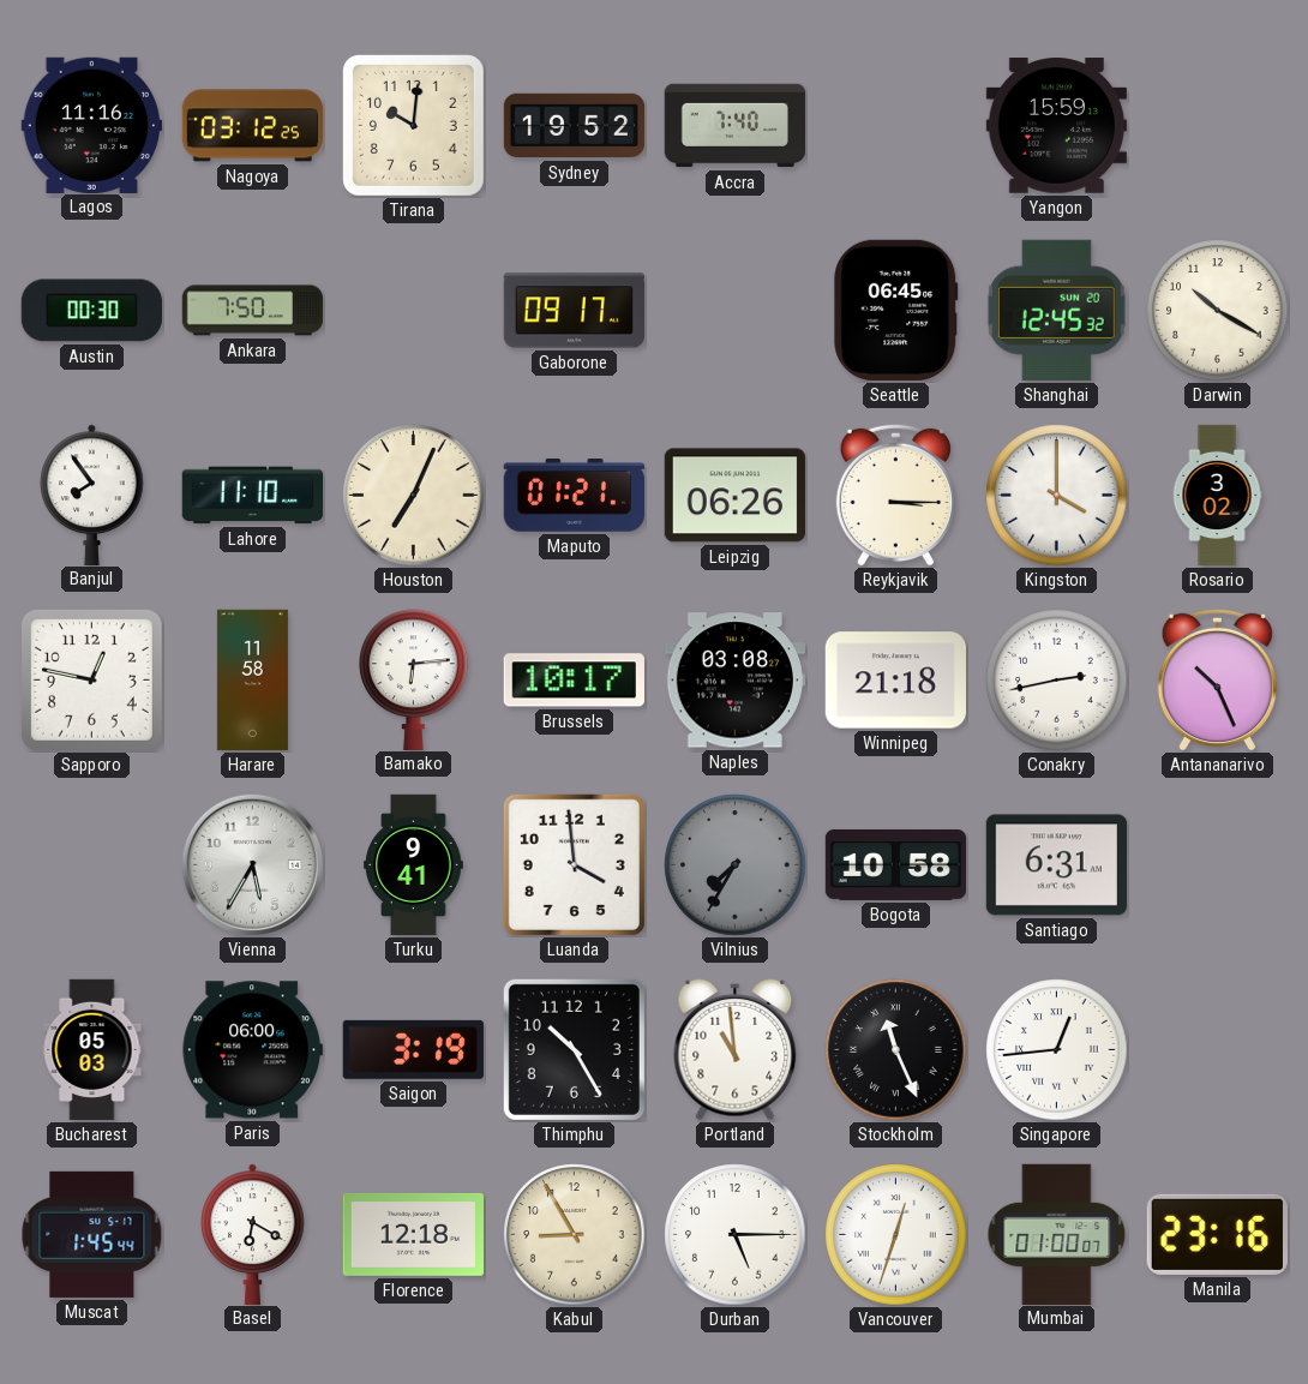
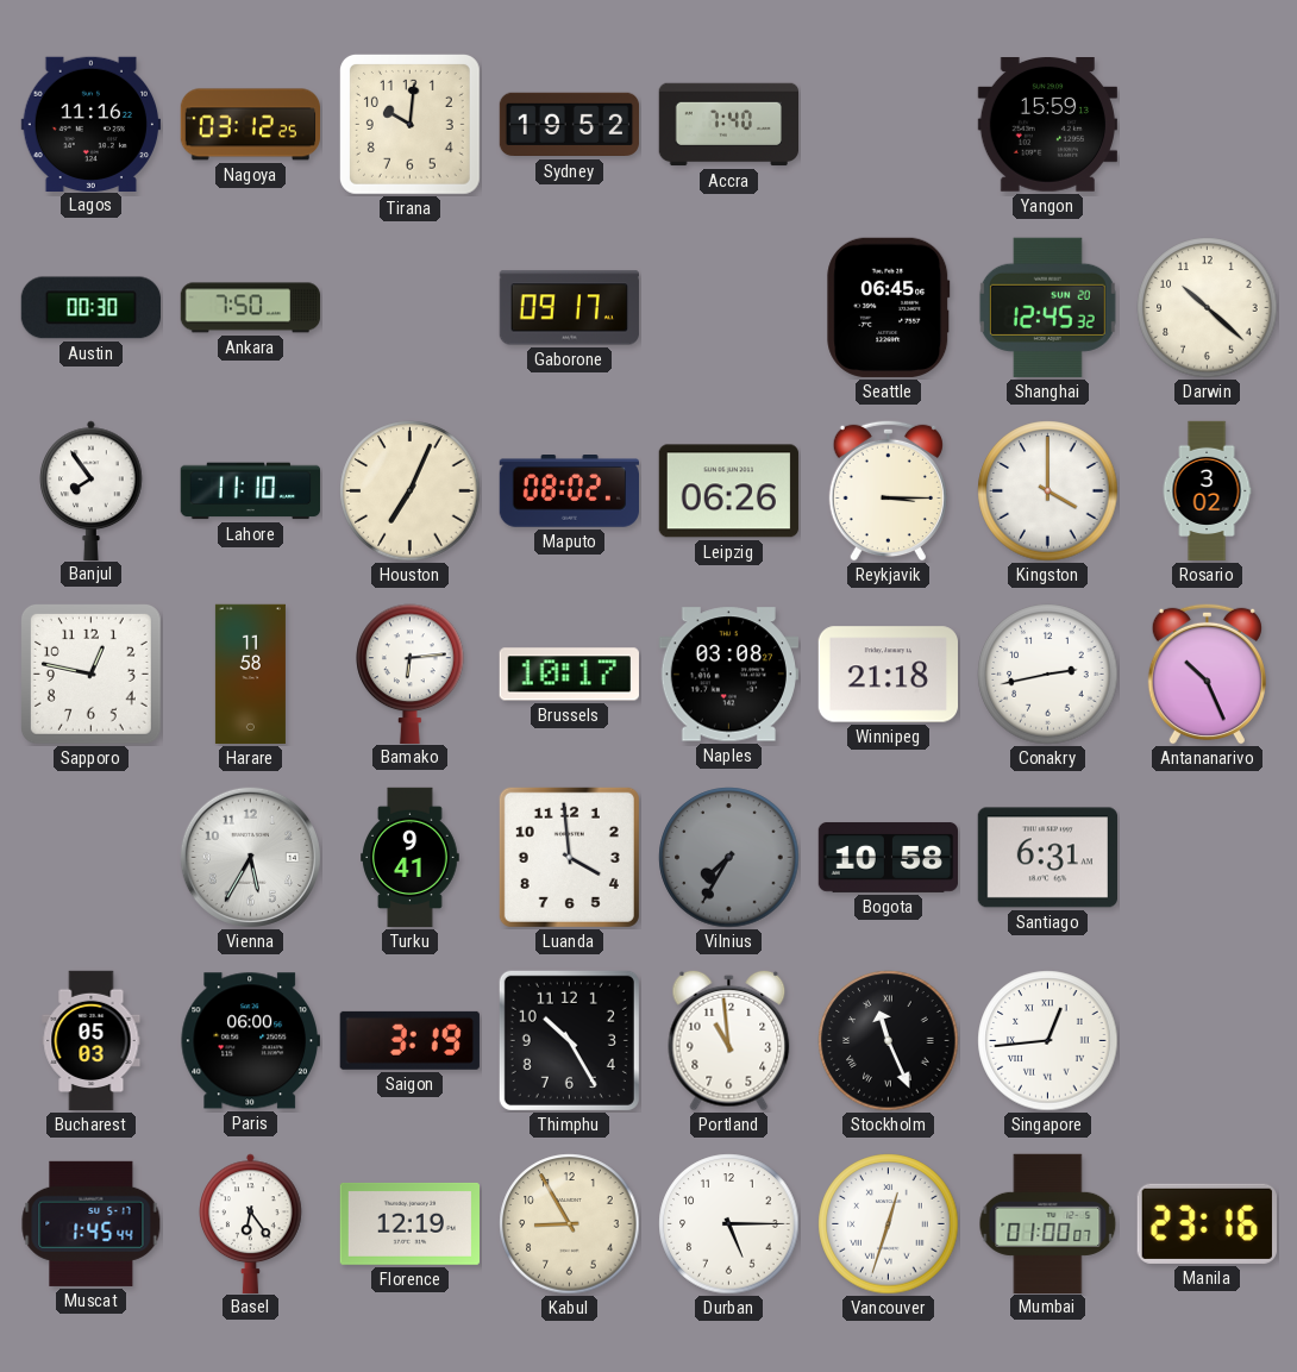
Darwin: 10:20 -> 10:22 (1208, 308)
Maputo: 01:21 -> 08:02 (569, 491)
Basel: 6:20 -> 6:24 (251, 1223)
Florence: 12:18 -> 12:19 (409, 1223)
